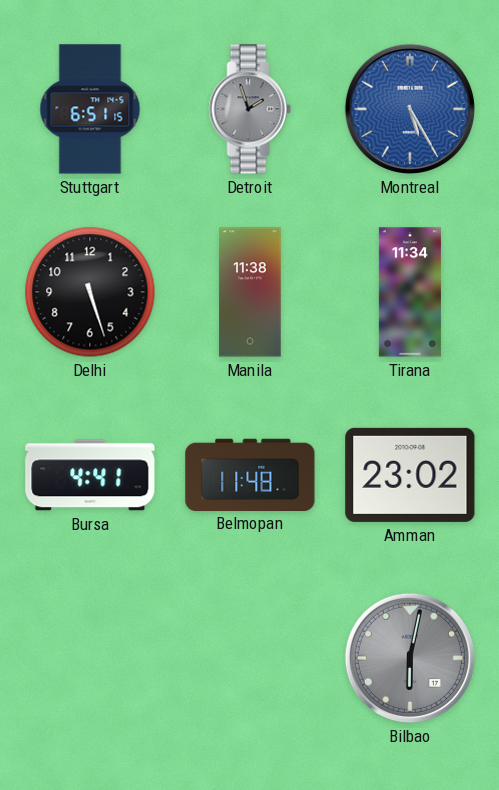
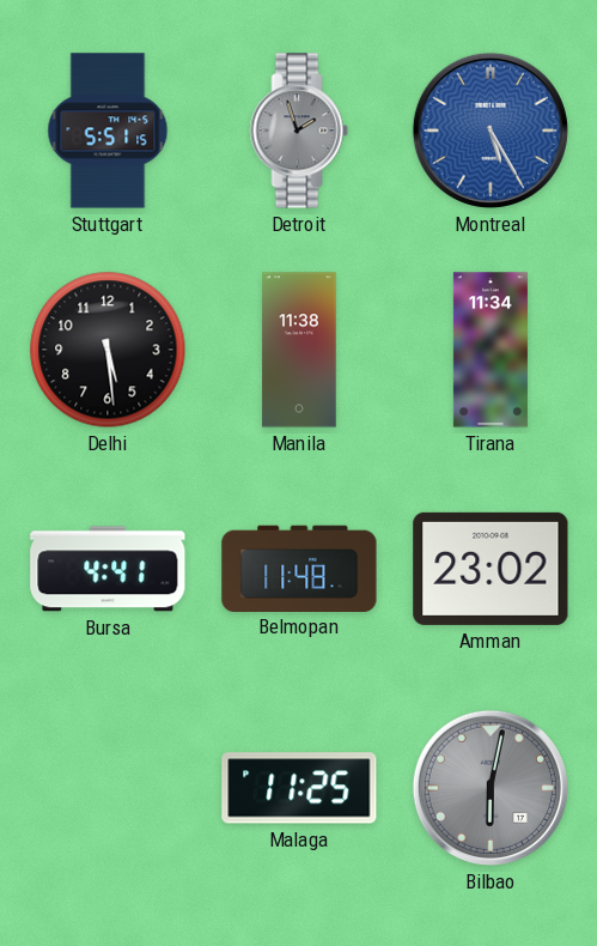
Stuttgart: 6:51 -> 5:51 (108, 131)
Delhi: 5:27 -> 5:29 (108, 350)
Malaga: none -> 11:25 (299, 788)
